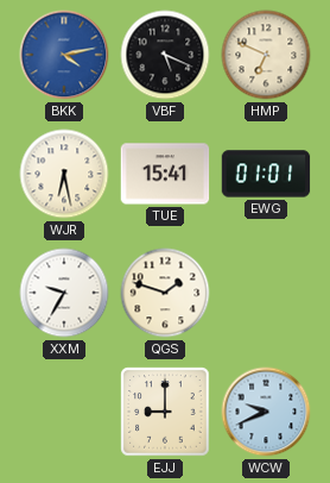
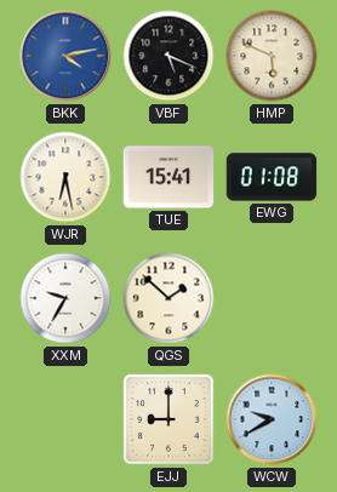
HMP: 6:49 -> 5:49 (272, 56)
EWG: 01:01 -> 01:08 (272, 177)
QGS: 1:48 -> 1:52 (168, 298)
WCW: 9:41 -> 9:40 (272, 419)
